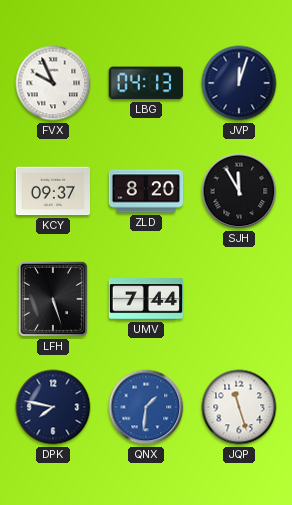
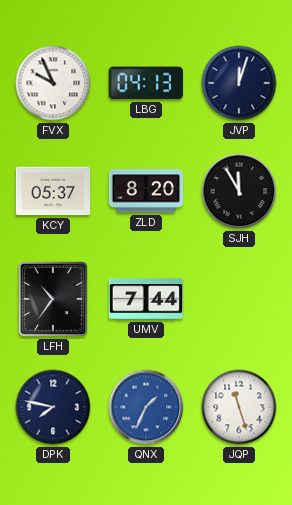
KCY: 09:37 -> 05:37 (53, 191)
LFH: 5:27 -> 10:36 (53, 299)
QNX: 1:31 -> 1:34 (146, 407)
